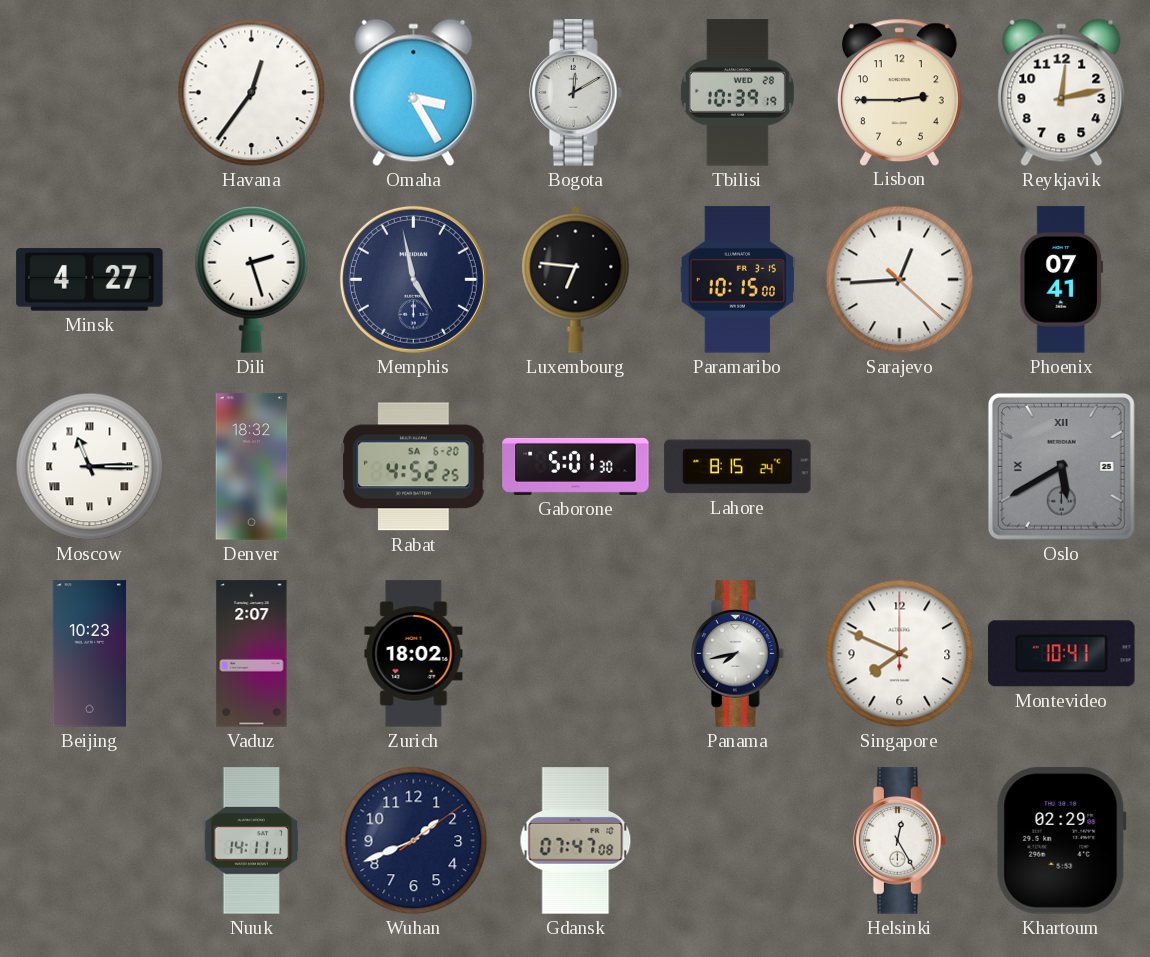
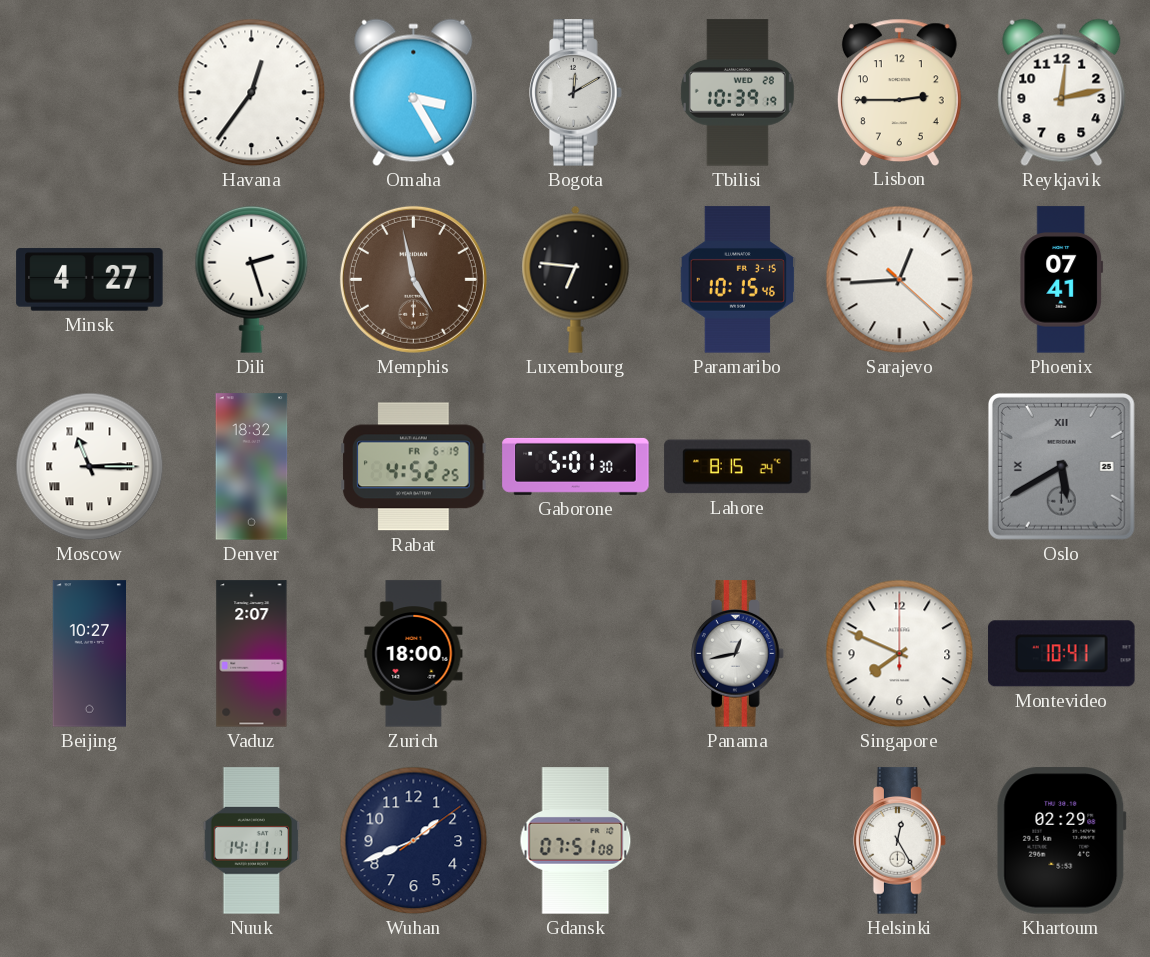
Memphis dial: navy -> brown (413, 279)
Paramaribo: 10:15:00 -> 10:15:46 (737, 280)
Rabat date: SA 6-20 -> FR 6-19 (414, 467)
Beijing: 10:23 -> 10:27 (89, 654)
Zurich: 18:02 -> 18:00 (414, 654)
Panama: 7:43 -> 12:43 (738, 654)
Gdansk: 07:47 -> 07:51 (576, 841)
